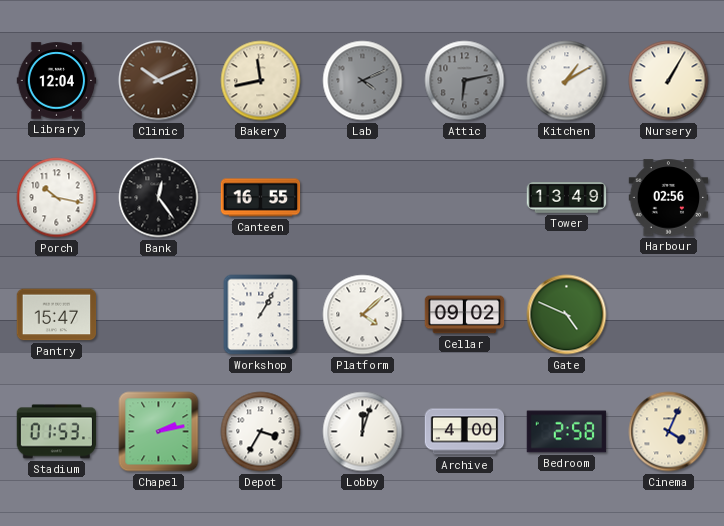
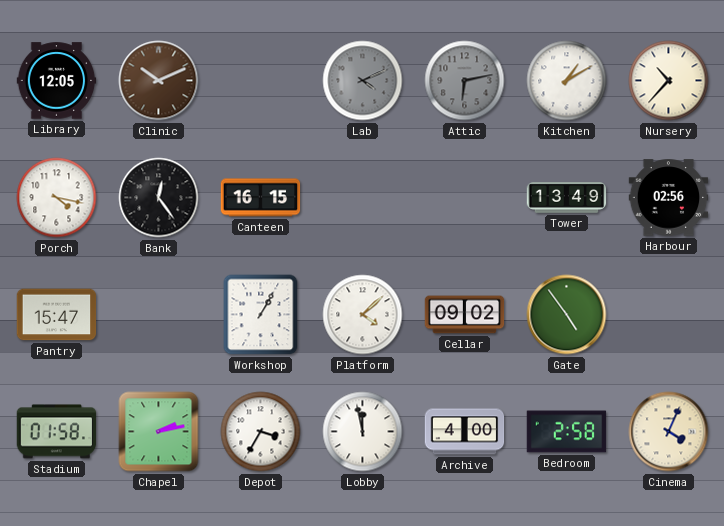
Library: 12:04 -> 12:05 (57, 81)
Bakery: 11:43 -> none (261, 81)
Nursery: 1:05 -> 10:37 (669, 81)
Porch: 10:17 -> 4:17 (57, 198)
Canteen: 16:55 -> 16:15 (261, 198)
Gate: 4:49 -> 4:54 (567, 315)
Stadium: 01:53 -> 01:58 (57, 432)
Lobby: 12:03 -> 11:58 (363, 432)
